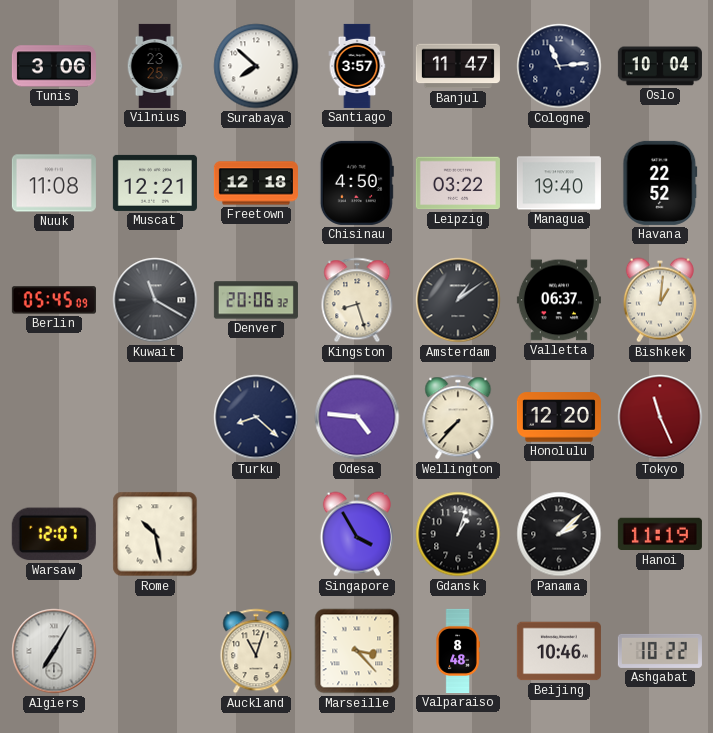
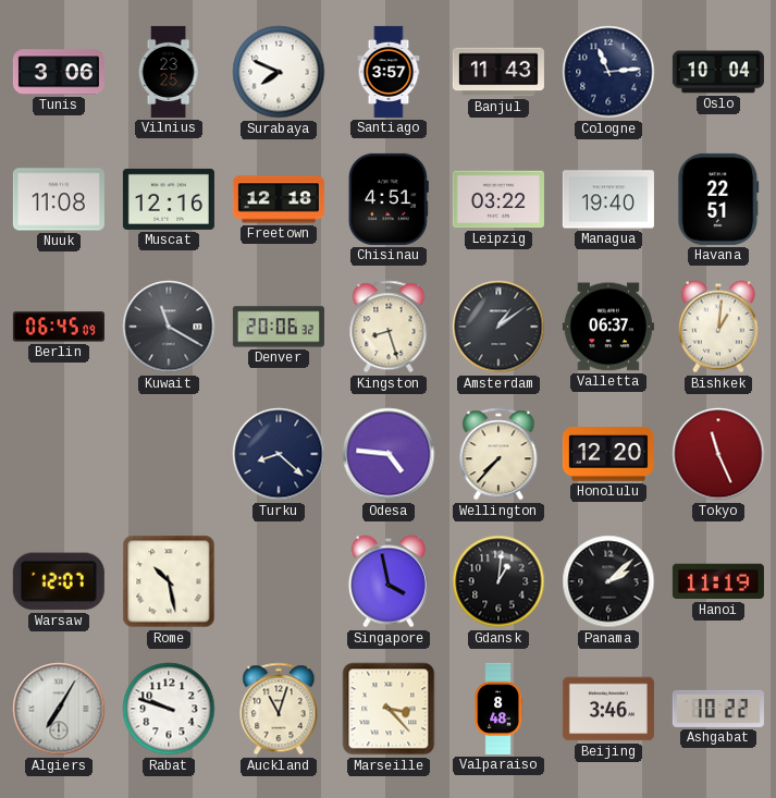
Surabaya: 7:52 -> 7:49 (279, 72)
Banjul: 11:47 -> 11:43 (498, 72)
Muscat: 12:21 -> 12:16 (169, 199)
Chisinau: 4:50 -> 4:51 (389, 199)
Havana: 22:52 -> 22:51 (718, 199)
Berlin: 05:45 -> 06:45 (59, 327)
Singapore: 3:55 -> 3:58 (389, 581)
Gdansk: 1:03 -> 1:01 (498, 581)
Rabat: none -> 9:48 (169, 709)
Beijing: 10:46 -> 3:46 (608, 709)
